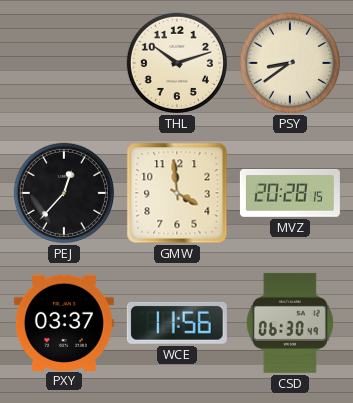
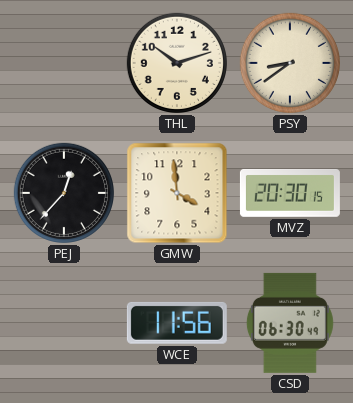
MVZ: 20:28 -> 20:30 (290, 193)
PXY: 03:37 -> none (64, 322)
